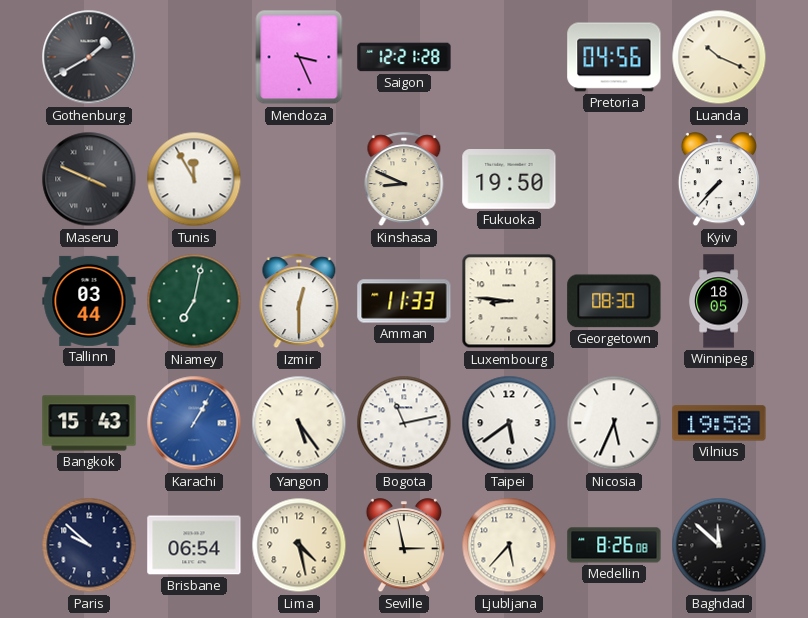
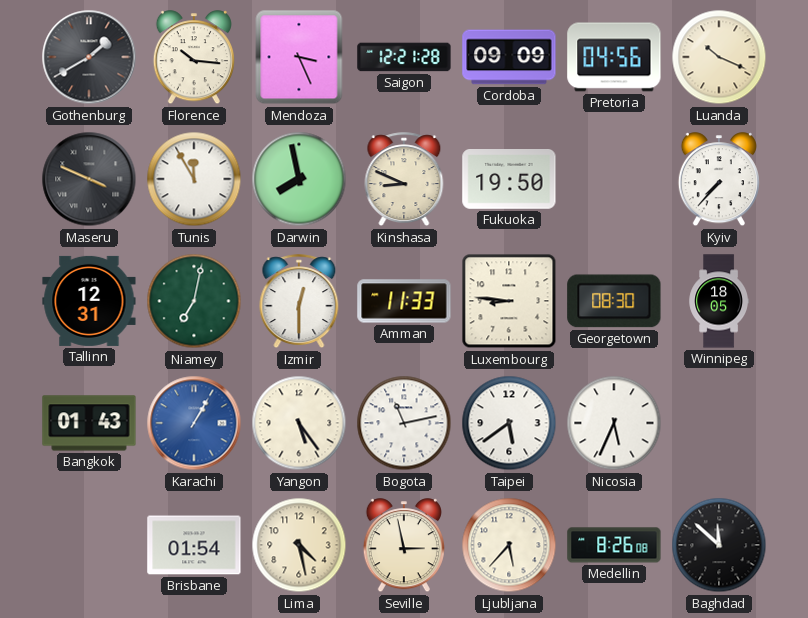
Florence: none -> 10:16 (194, 58)
Cordoba: none -> 09:09 (509, 57)
Darwin: none -> 7:58 (299, 179)
Tallinn: 03:44 -> 12:31 (89, 301)
Bangkok: 15:43 -> 01:43 (89, 423)
Vilnius: 19:58 -> none (719, 423)
Paris: 9:52 -> none (89, 545)
Brisbane: 06:54 -> 01:54 (194, 545)
